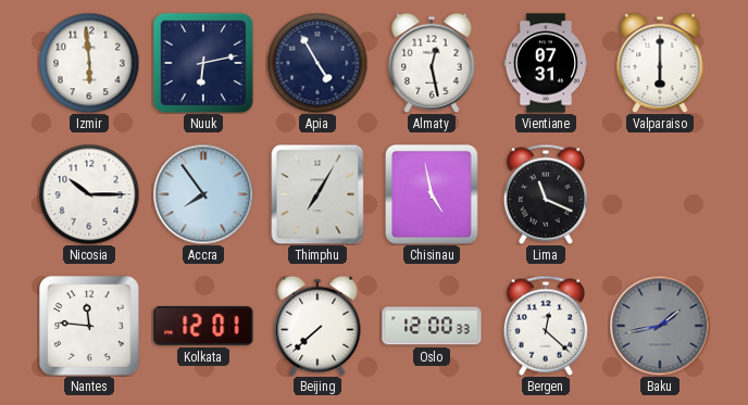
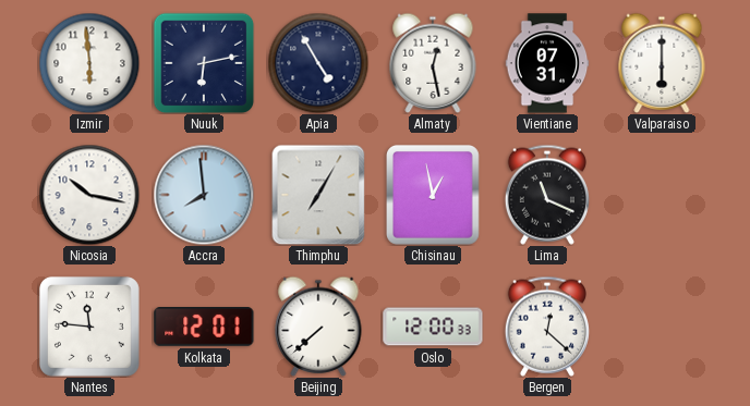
Nicosia: 10:15 -> 10:17 (89, 195)
Accra: 7:54 -> 7:59 (204, 195)
Chisinau: 4:58 -> 12:58 (433, 195)
Baku: 1:43 -> none (660, 326)
